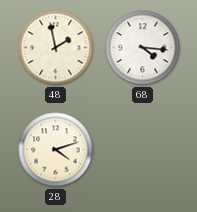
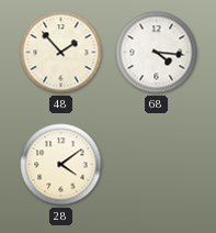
48: 1:58 -> 1:53 (61, 53)
28: 4:12 -> 4:09 (61, 165)
